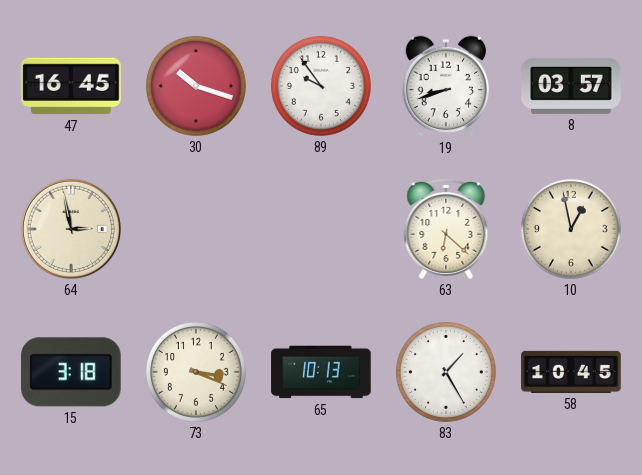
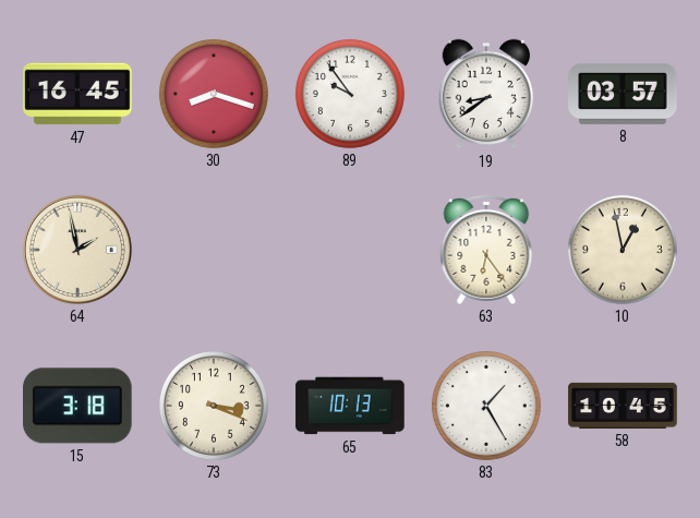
30: 10:18 -> 8:18 (214, 94)
19: 8:42 -> 8:39 (486, 94)
64: 2:58 -> 1:58 (77, 250)
63: 6:22 -> 6:24 (486, 250)
